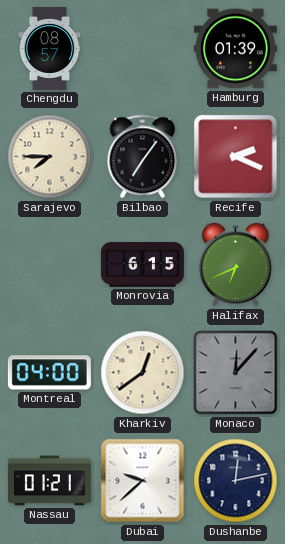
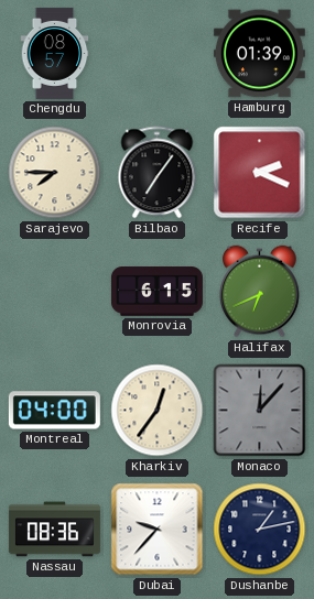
Kharkiv: 12:39 -> 12:36 (158, 411)
Nassau: 01:21 -> 08:36 (54, 530)
Dubai: 9:38 -> 9:37 (158, 530)
Dushanbe: 12:13 -> 1:13 (260, 530)
